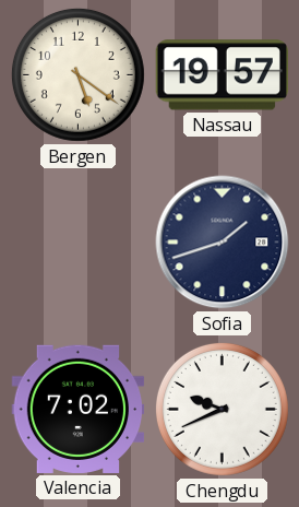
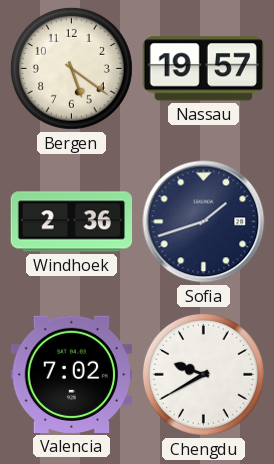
Windhoek: none -> 2:36 (72, 222)
Chengdu: 9:41 -> 9:40 (203, 374)
